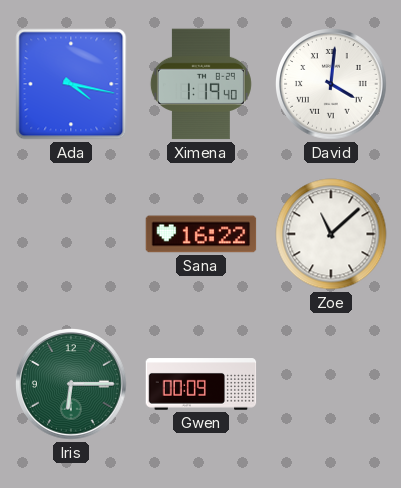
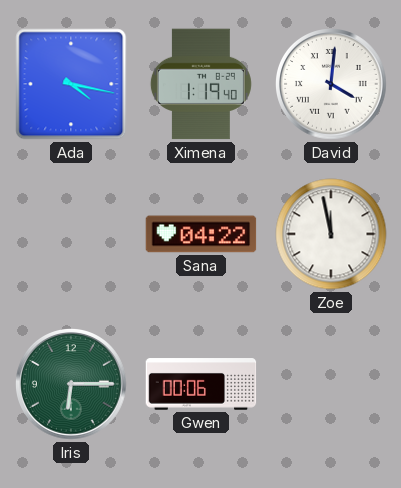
Sana: 16:22 -> 04:22 (201, 234)
Zoe: 11:08 -> 11:58 (331, 234)
Gwen: 00:09 -> 00:06 (201, 384)
